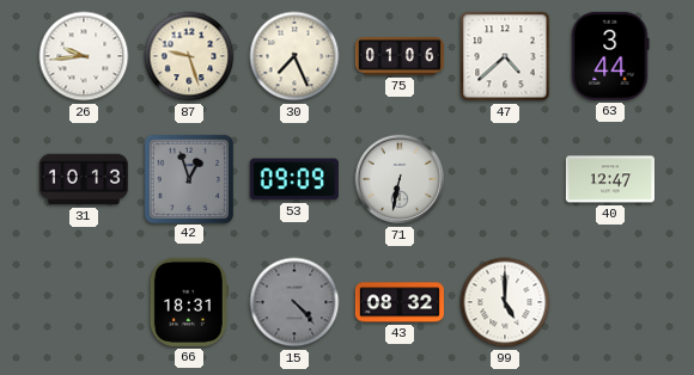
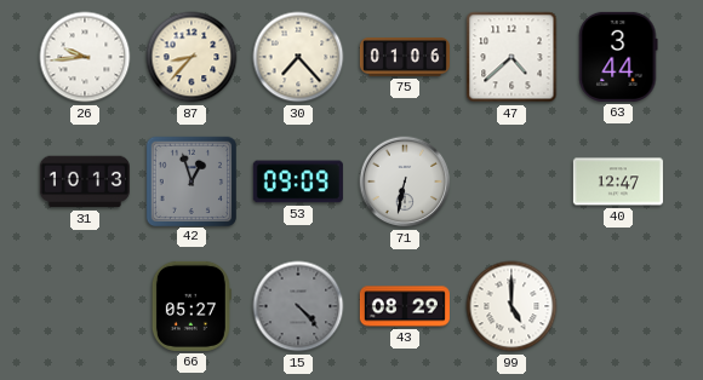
87: 9:27 -> 8:37 (192, 57)
30: 7:26 -> 7:23 (298, 57)
66: 18:31 -> 05:27 (192, 306)
43: 08:32 -> 08:29 (405, 306)
